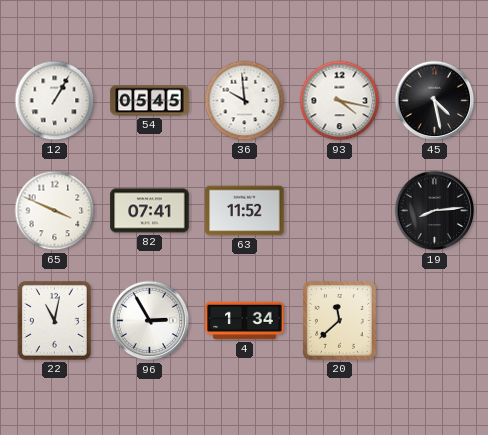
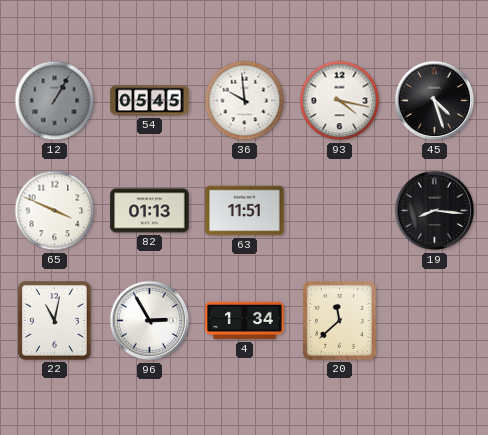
12 dial: white -> grey (55, 101)
45: 4:28 -> 4:27 (435, 101)
82: 07:41 -> 01:13 (150, 211)
63: 11:52 -> 11:51 (245, 211)
19: 8:14 -> 8:16 (435, 211)
